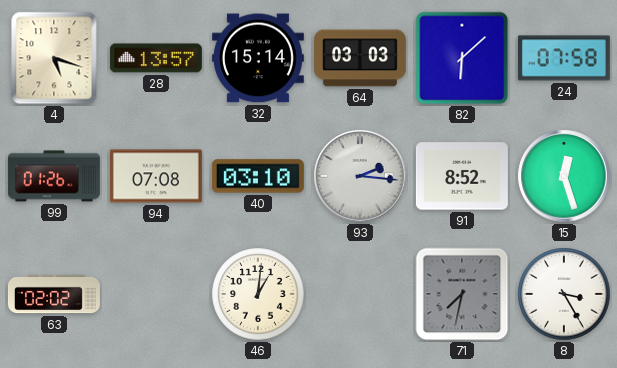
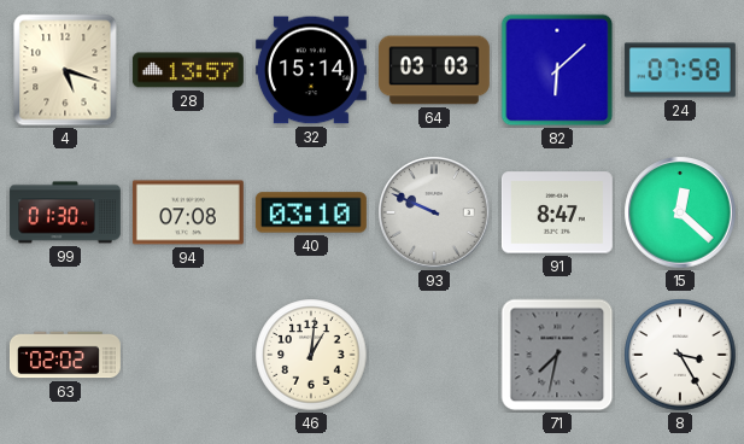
99: 01:26 -> 01:30 (65, 212)
93: 2:16 -> 9:49 (434, 212)
91: 8:52 -> 8:47 (557, 212)
15: 12:27 -> 12:22 (680, 212)
